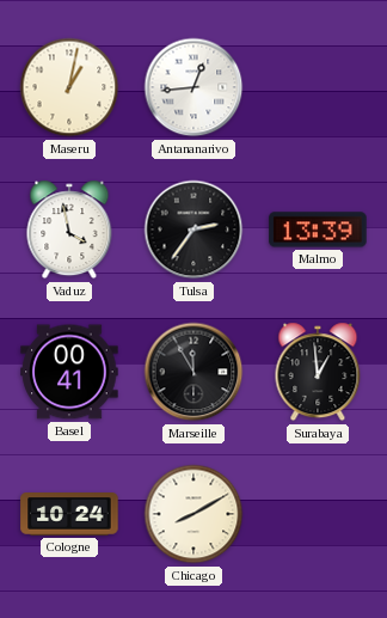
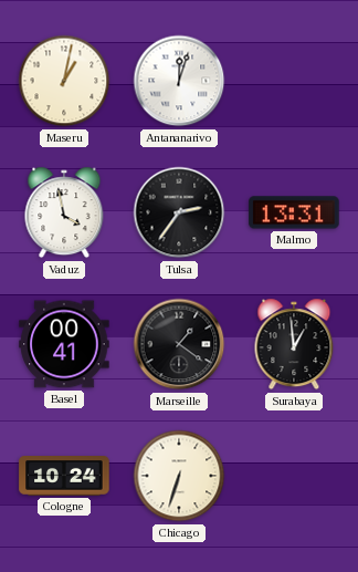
Antananarivo: 12:44 -> 12:03 (179, 81)
Malmo: 13:39 -> 13:31 (294, 212)
Marseille: 11:55 -> 1:21 (179, 344)
Chicago: 8:10 -> 6:33 (179, 476)
